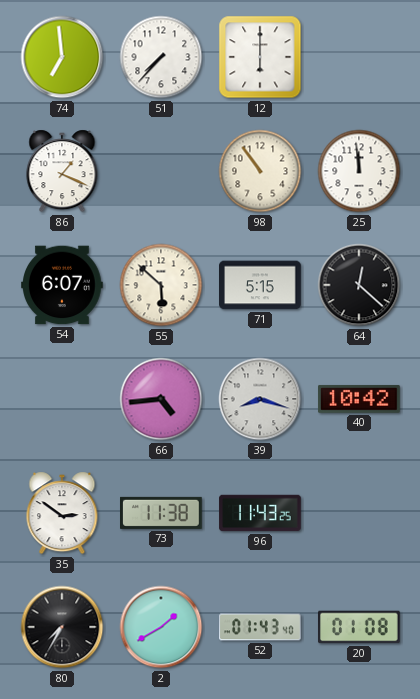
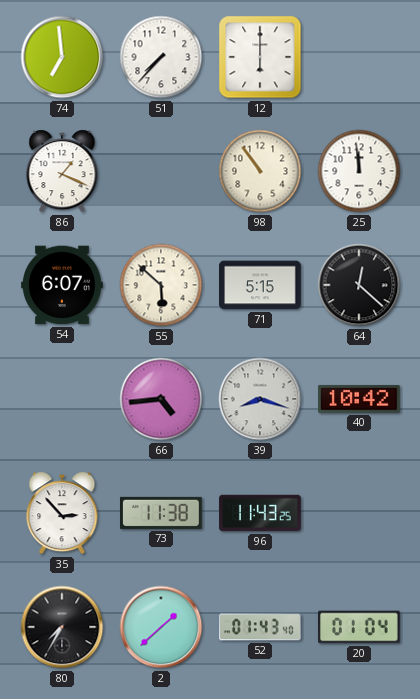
35: 2:51 -> 2:53 (62, 513)
2: 1:40 -> 1:38 (161, 627)
20: 01:08 -> 01:04 (360, 627)
